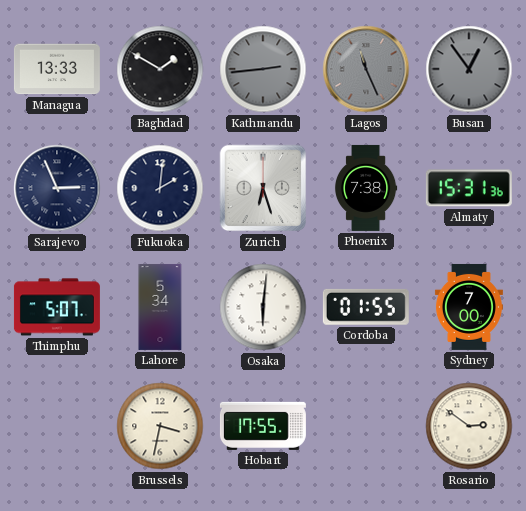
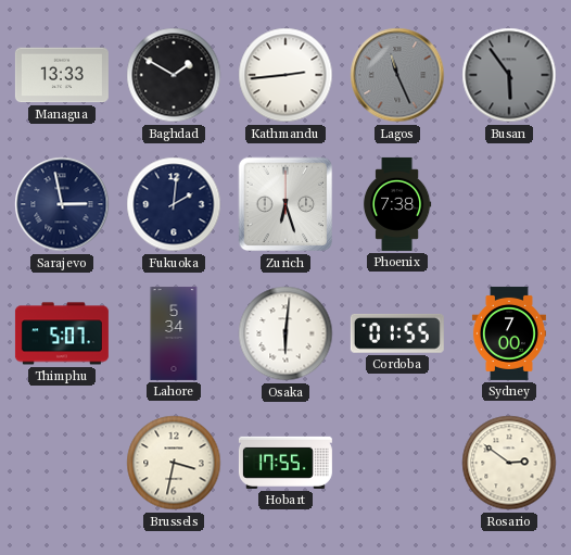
Kathmandu dial: grey -> white (285, 75)
Busan: 12:54 -> 5:54 (509, 75)
Sarajevo: 2:56 -> 2:58 (62, 204)
Almaty: 15:31 -> none (469, 188)
